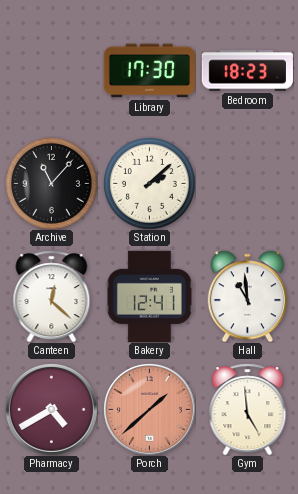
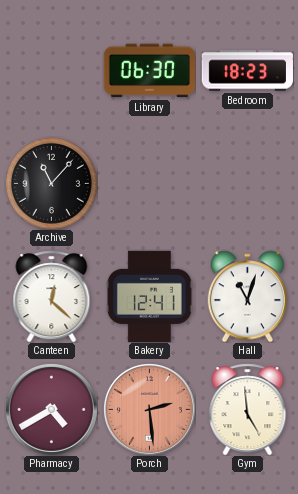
Library: 17:30 -> 06:30 (149, 71)
Station: 2:08 -> none (150, 184)
Hall: 10:59 -> 11:03 (247, 296)
Porch: 1:38 -> 2:29 (149, 409)
